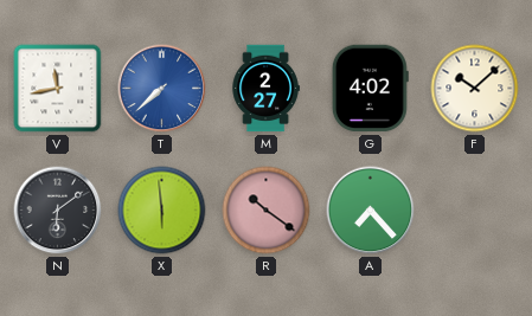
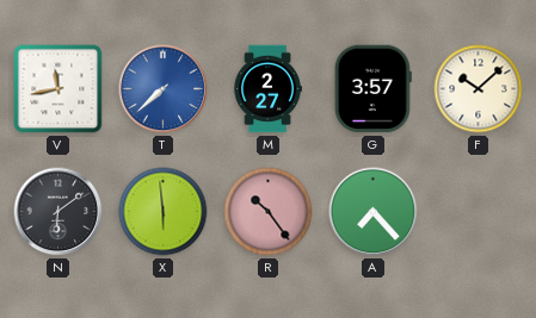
G: 4:02 -> 3:57 (372, 89)
R: 10:21 -> 10:24 (269, 212)
